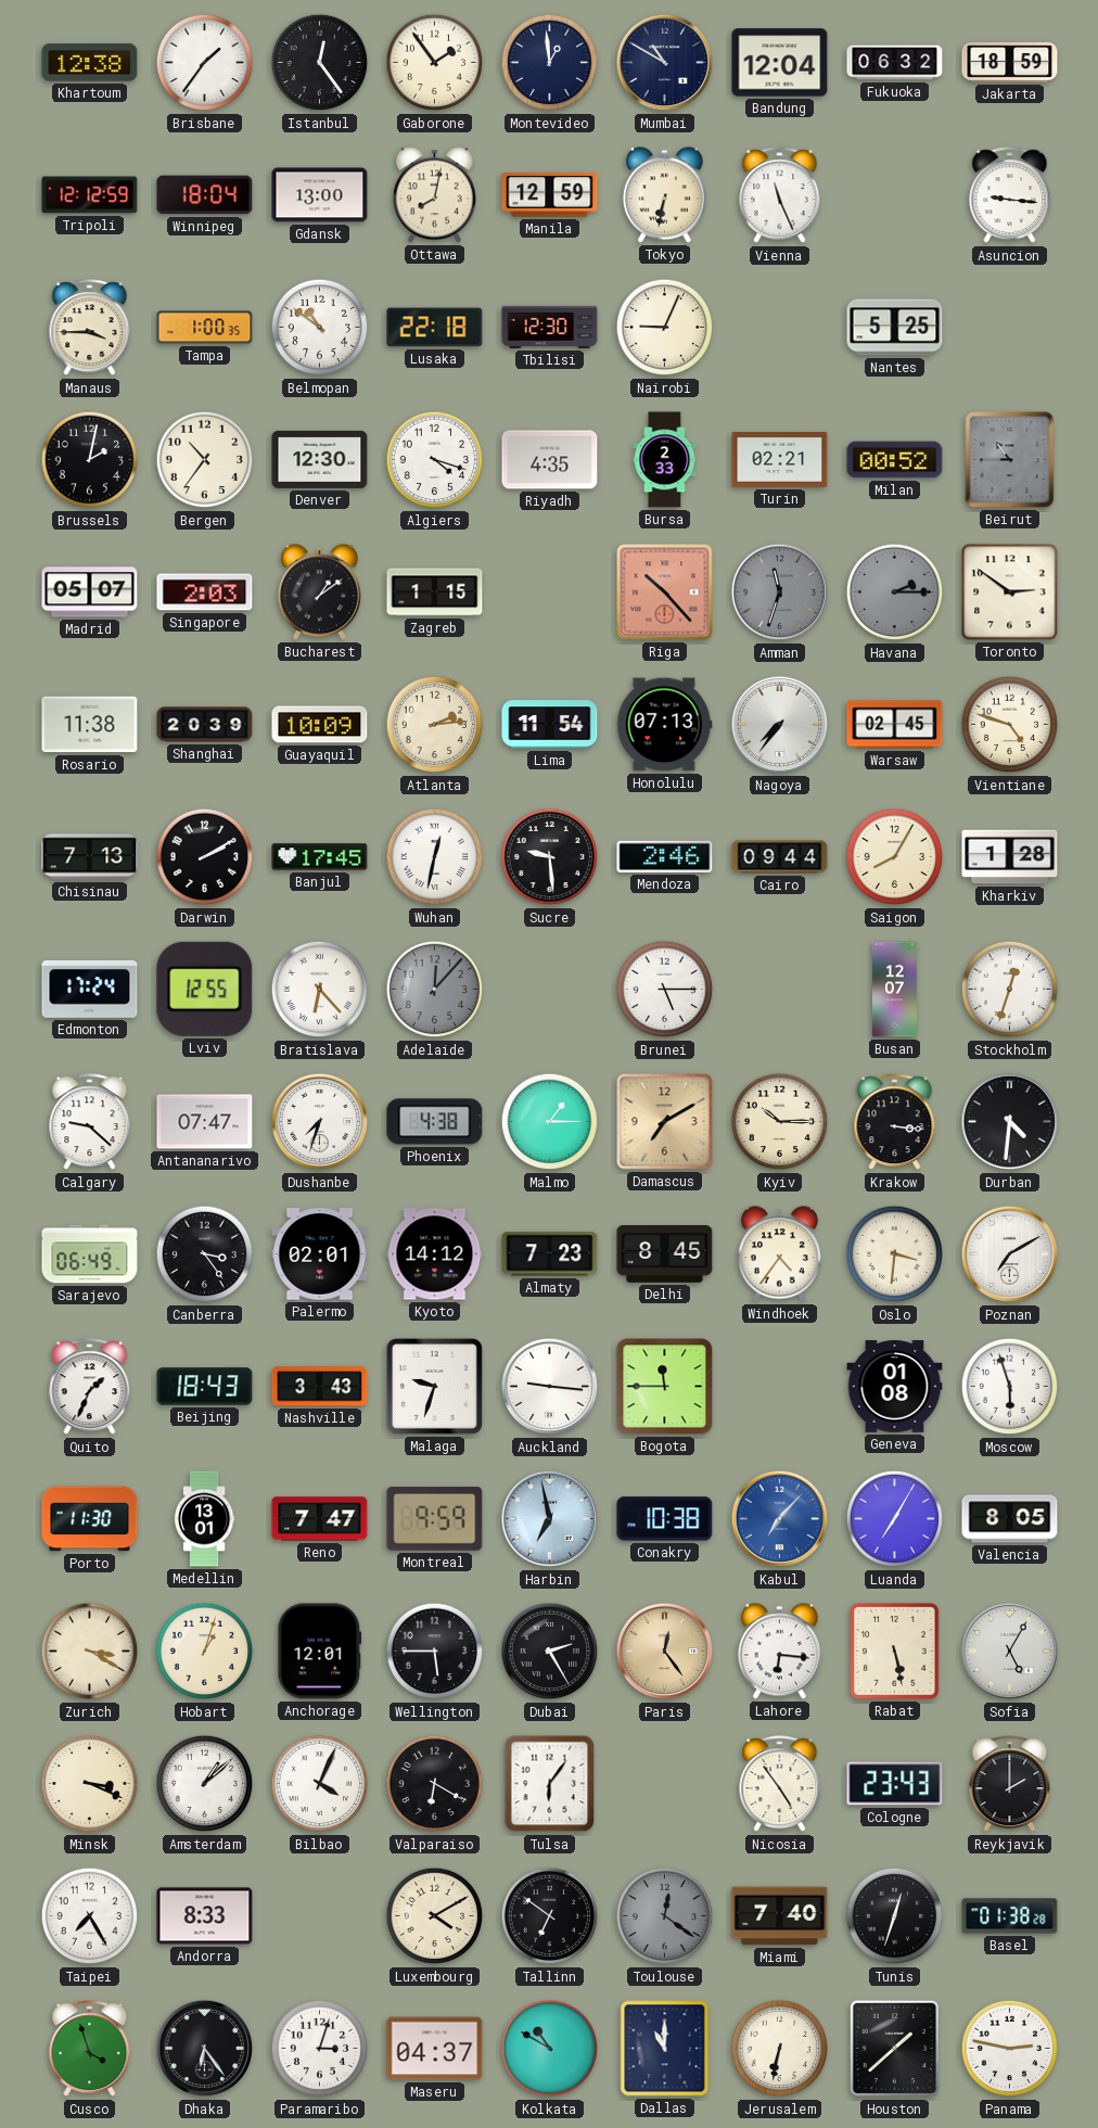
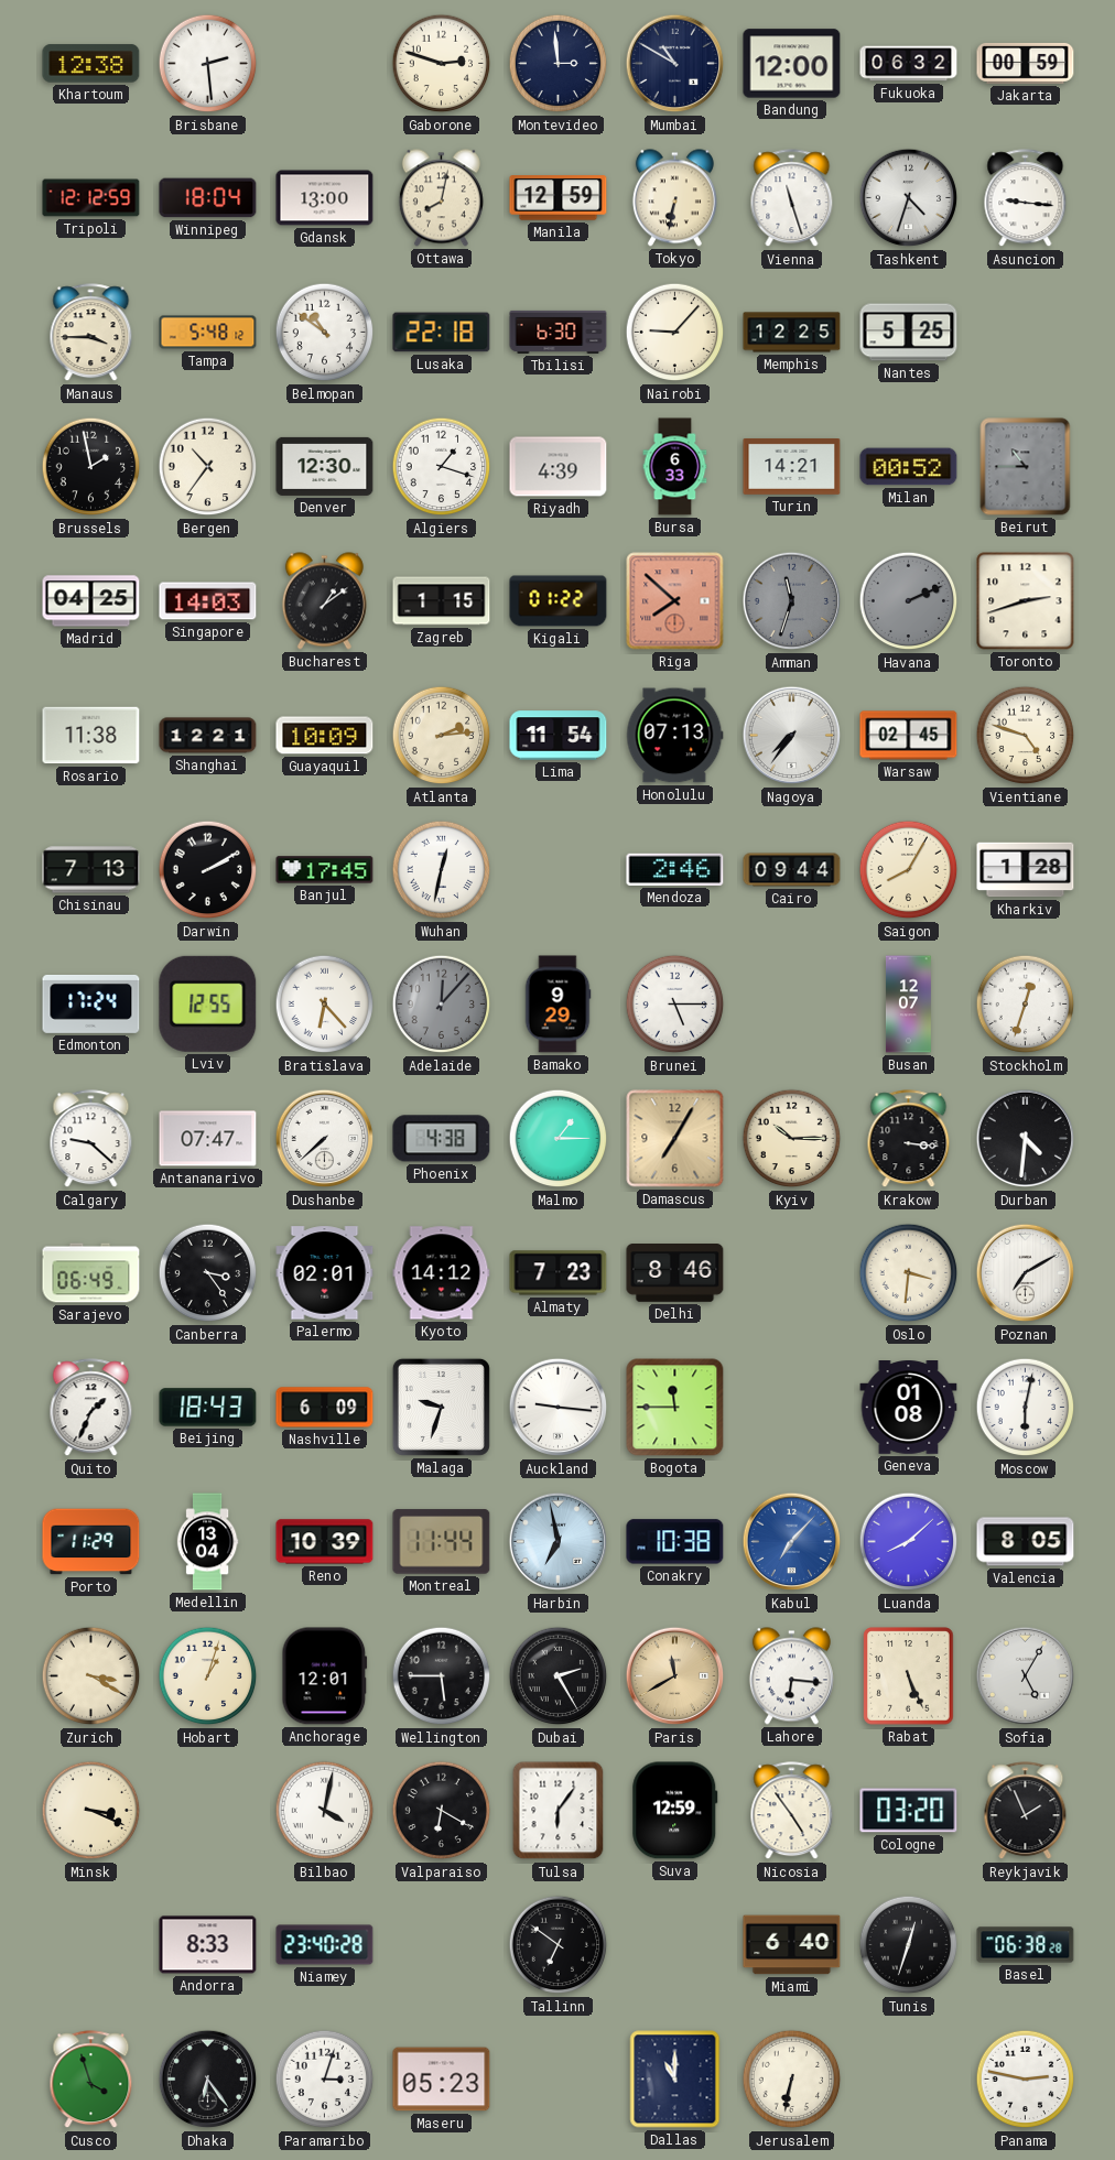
Brisbane: 1:36 -> 2:29 (208, 64)
Istanbul: 12:24 -> none (320, 63)
Gaborone: 1:54 -> 2:48 (442, 64)
Montevideo: 12:59 -> 2:59 (559, 64)
Bandung: 12:04 -> 12:00 (792, 64)
Jakarta: 18:59 -> 00:59 (1026, 63)
Vienna: 11:26 -> 11:27 (792, 198)
Tashkent: none -> 4:33 (909, 198)
Tampa: 1:00 -> 5:48 (208, 333)
Tbilisi: 12:30 -> 6:30 (559, 332)
Nairobi: 9:04 -> 9:07 (675, 333)
Memphis: none -> 12:25 (792, 333)
Brussels: 2:02 -> 1:58 (91, 467)
Algiers: 4:18 -> 1:18 (442, 467)
Riyadh: 4:35 -> 4:39 (559, 467)
Bursa: 2:33 -> 6:33 (675, 467)
Turin: 02:21 -> 14:21 (792, 467)
Madrid: 05:07 -> 04:25 (91, 601)
Singapore: 2:03 -> 14:03 (208, 601)
Kigali: none -> 01:22 (559, 601)
Riga: 10:23 -> 7:52 (675, 601)
Havana: 2:15 -> 2:11 (909, 601)
Toronto: 2:51 -> 2:42 (1026, 601)
Shanghai: 20:39 -> 12:21 (208, 736)
Sucre: 9:29 -> none (550, 857)
Bamako: none -> 9:29 (557, 1005)
Dushanbe: 7:33 -> 7:38 (325, 1139)
Damascus: 7:10 -> 7:05 (675, 1139)
Delhi: 8:45 -> 8:46 (675, 1273)
Windhoek: 4:36 -> none (779, 1254)
Nashville: 3:43 -> 6:09 (325, 1408)
Moscow: 5:57 -> 6:02 (1026, 1408)
Porto: 11:30 -> 11:29 (91, 1542)
Medellin: 13:01 -> 13:04 (207, 1542)
Reno: 7:47 -> 10:39 (325, 1542)
Montreal: 9:59 -> 11:44 (442, 1542)
Luanda: 7:05 -> 8:08 (909, 1542)
Paris: 12:24 -> 11:40 (675, 1676)
Rabat: 5:28 -> 5:26 (909, 1676)
Amsterdam: 1:08 -> none (205, 1784)
Bilbao: 4:04 -> 4:02 (325, 1811)
Suva: none -> 12:59 (675, 1811)
Cologne: 23:43 -> 03:20 (909, 1811)
Reykjavik: 2:00 -> 1:56 (1026, 1811)
Taipei: 7:25 -> none (90, 1916)
Niamey: none -> 23:40 (325, 1945)
Luxembourg: 4:10 -> none (435, 1916)
Toulouse: 12:21 -> none (665, 1916)
Miami: 7:40 -> 6:40 (792, 1945)
Basel: 01:38 -> 06:38 (1026, 1945)
Maseru: 04:37 -> 05:23 (442, 2080)
Kolkata: 10:50 -> none (550, 2049)
Houston: 1:38 -> none (894, 2049)
